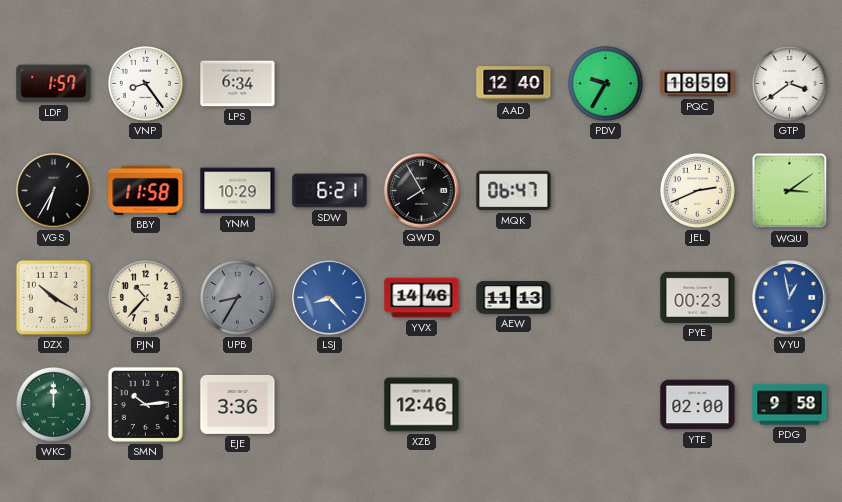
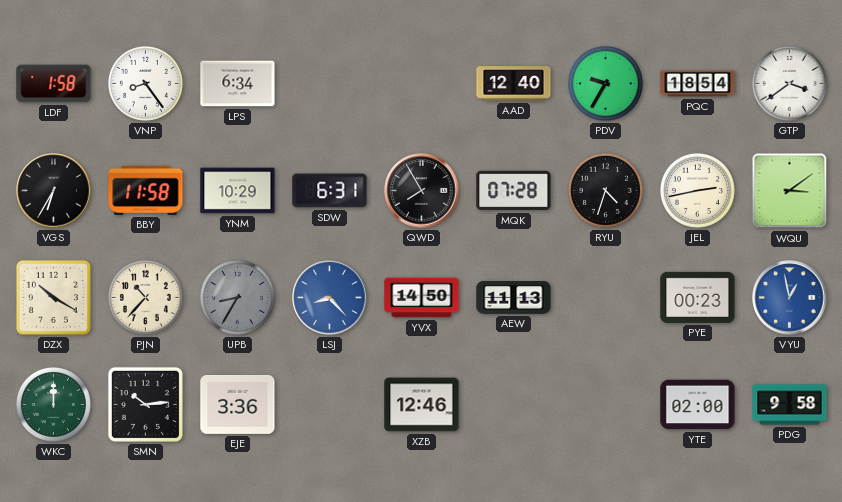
LDF: 1:57 -> 1:58 (54, 84)
PQC: 18:59 -> 18:54 (698, 84)
SDW: 6:21 -> 6:31 (330, 191)
MQK: 06:47 -> 07:28 (514, 191)
RYU: none -> 4:33 (605, 190)
JEL: 2:41 -> 2:43 (697, 190)
YVX: 14:46 -> 14:50 (422, 298)
